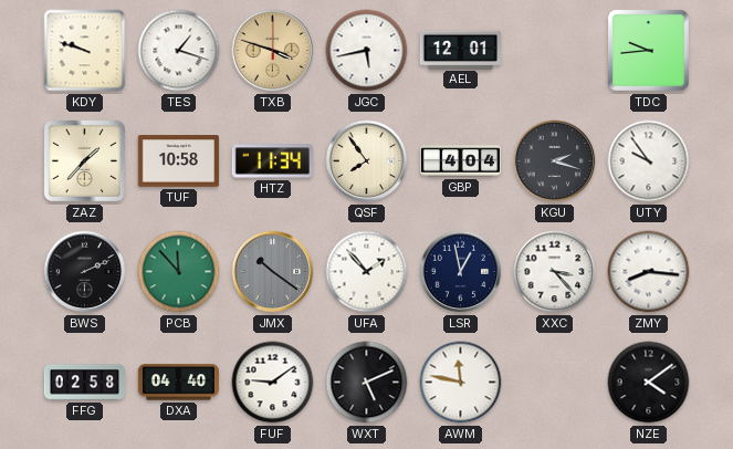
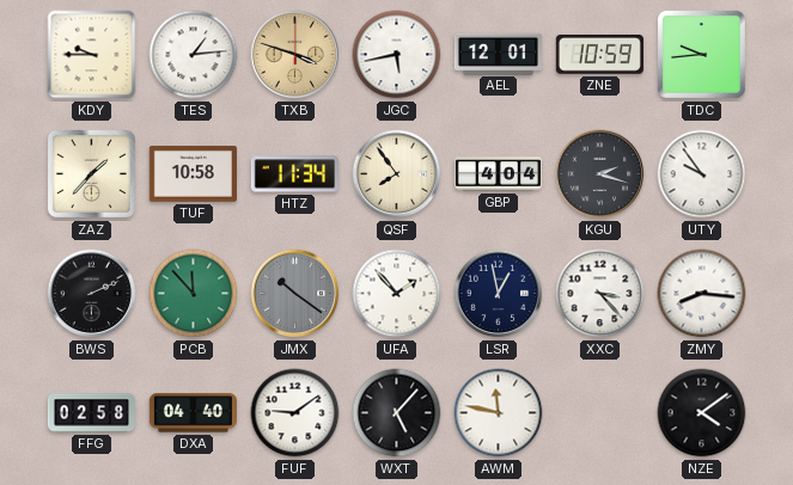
KDY: 9:48 -> 9:45 (92, 55)
TES: 1:18 -> 1:14 (194, 55)
ZNE: none -> 10:59 (599, 55)
WXT: 5:11 -> 5:07 (397, 413)
